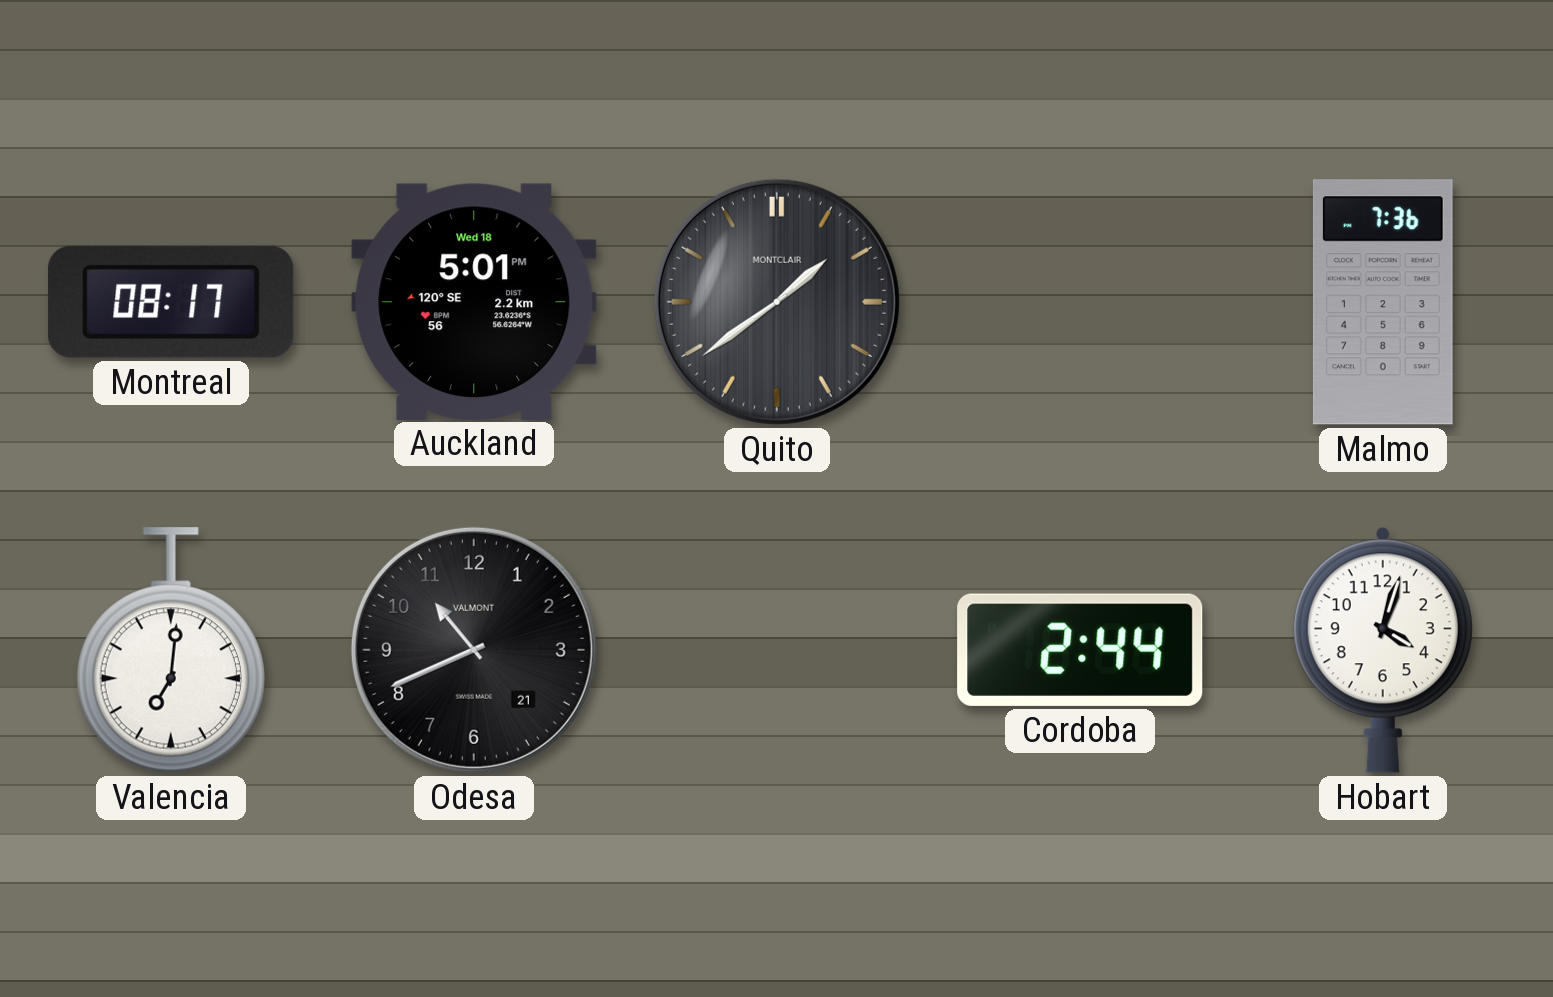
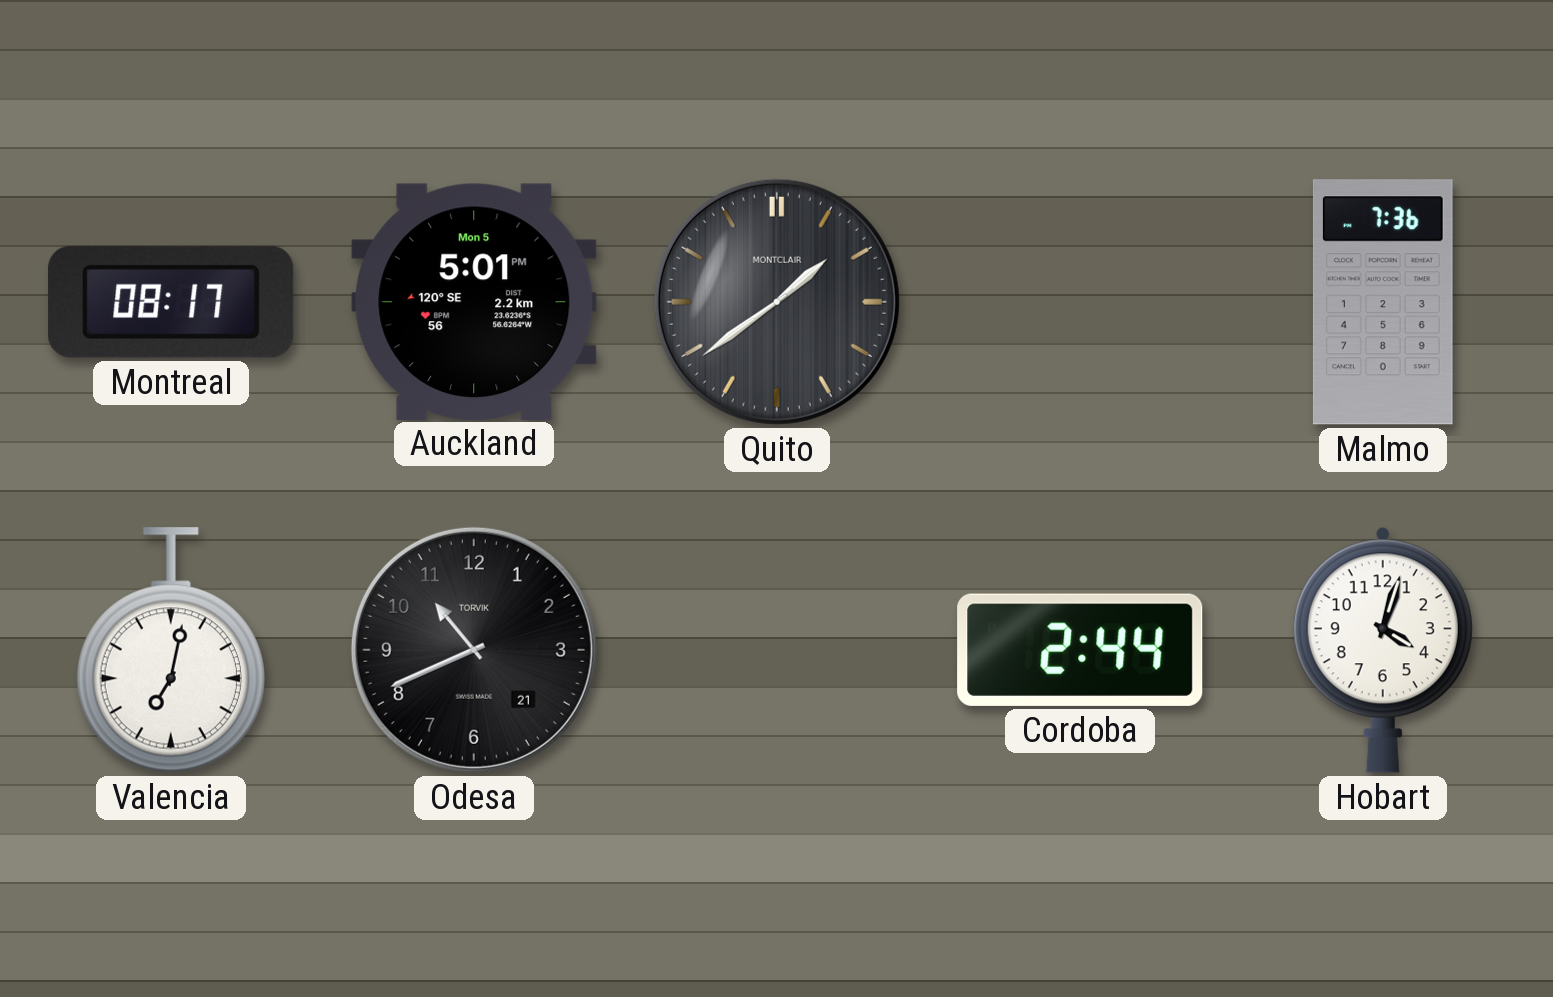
Auckland date: Wed 18 -> Mon 5 (474, 301)
Valencia: 7:01 -> 7:02 (171, 650)
Odesa brand: VALMONT -> TORVIK (474, 650)
